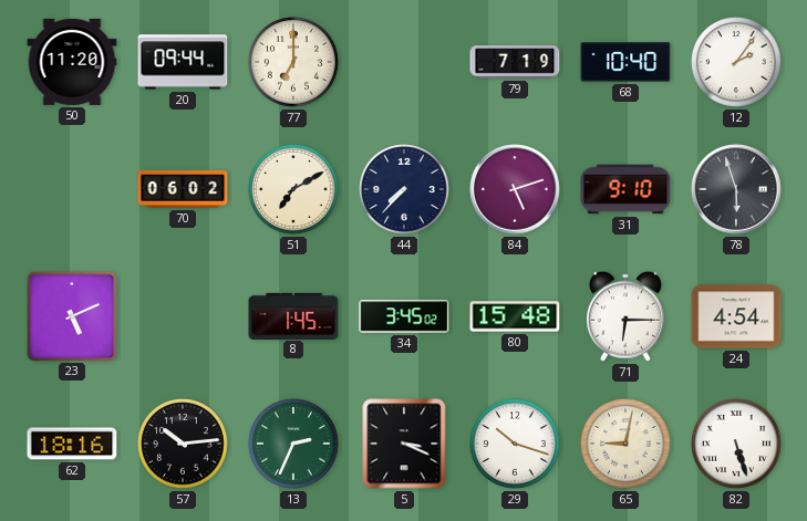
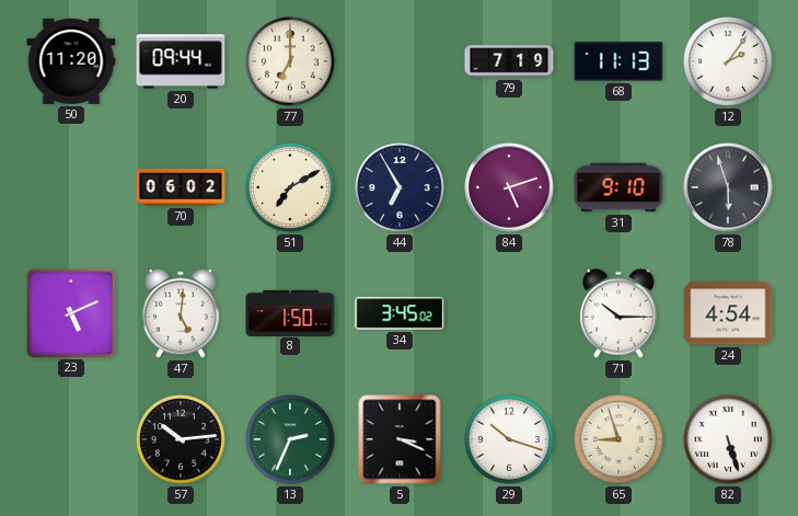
68: 10:40 -> 11:13 (618, 61)
44: 7:37 -> 6:55 (401, 188)
47: none -> 5:01 (181, 313)
8: 1:45 -> 1:50 (290, 312)
80: 15:48 -> none (515, 316)
71: 6:15 -> 10:15 (618, 313)
62: 18:16 -> none (72, 444)
65: 9:02 -> 8:57 (620, 440)
